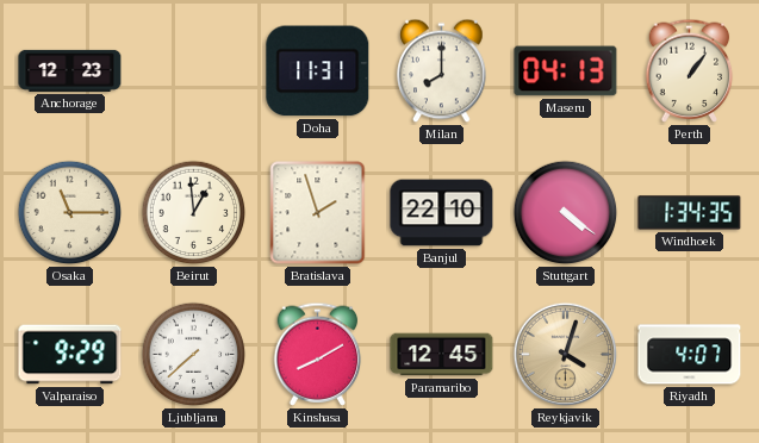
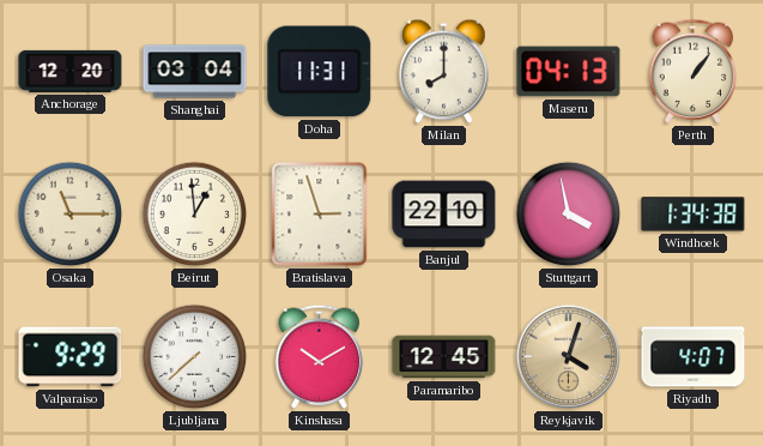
Anchorage: 12:23 -> 12:20 (71, 71)
Shanghai: none -> 03:04 (195, 72)
Bratislava: 1:57 -> 2:57 (320, 215)
Stuttgart: 4:21 -> 3:58 (569, 215)
Windhoek: 1:34:35 -> 1:34:38 (694, 215)
Kinshasa: 8:10 -> 10:10 (320, 356)
